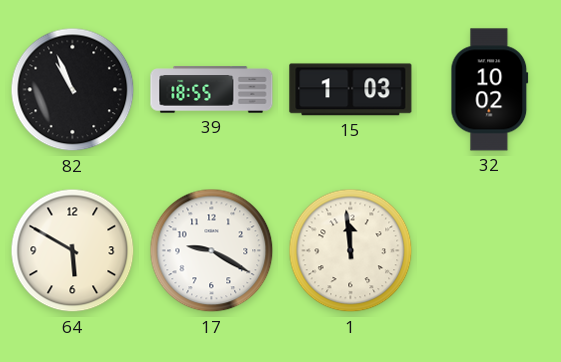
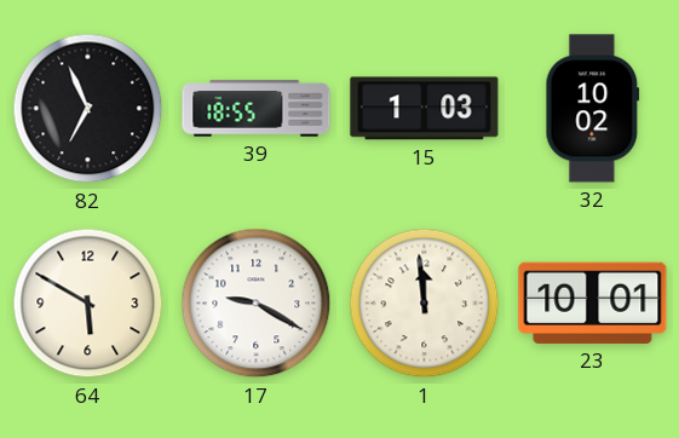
82: 10:56 -> 6:56 (88, 109)
23: none -> 10:01 (593, 302)
